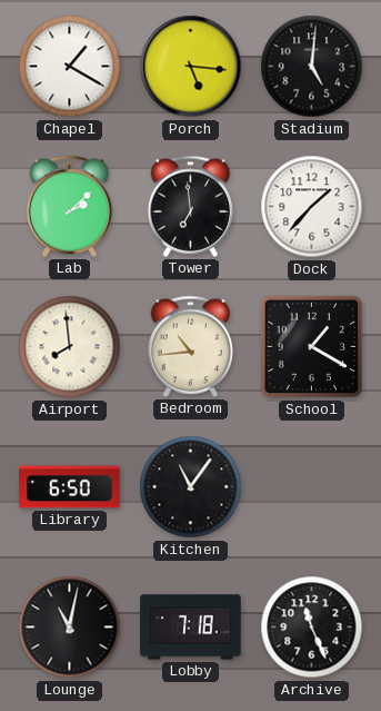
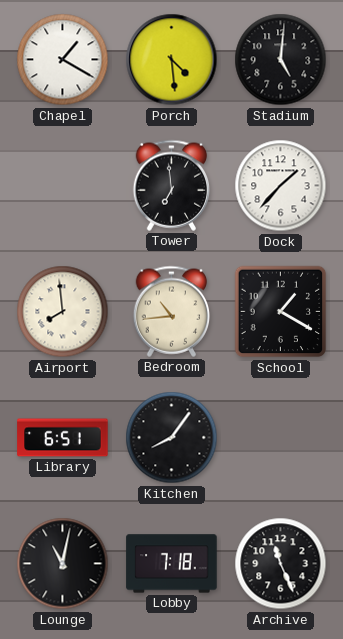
Porch: 5:16 -> 4:29 (172, 60)
Lab: 2:08 -> none (70, 206)
Library: 6:50 -> 6:51 (63, 438)
Kitchen: 11:06 -> 8:06 (172, 438)
